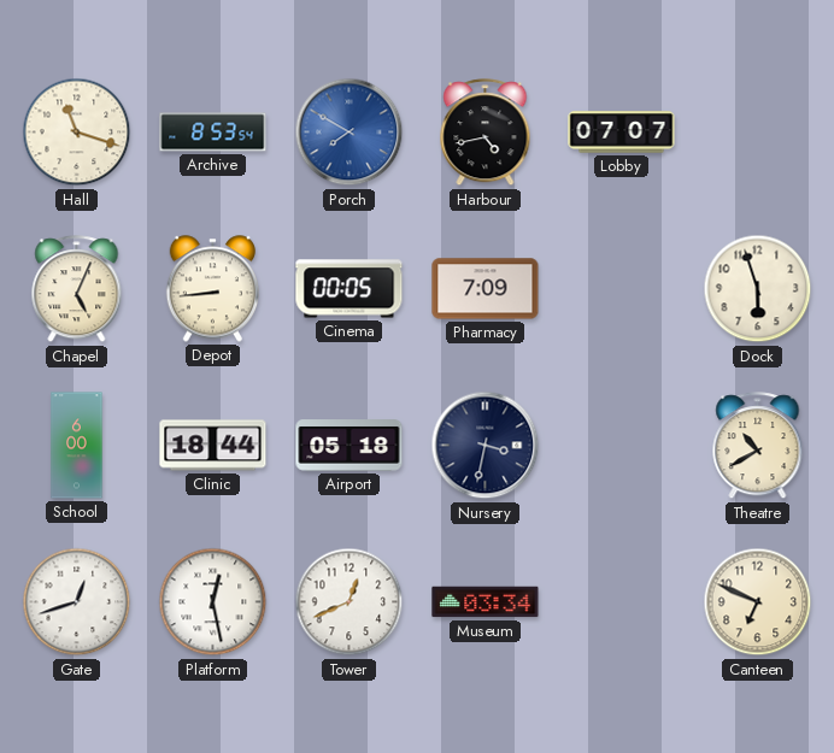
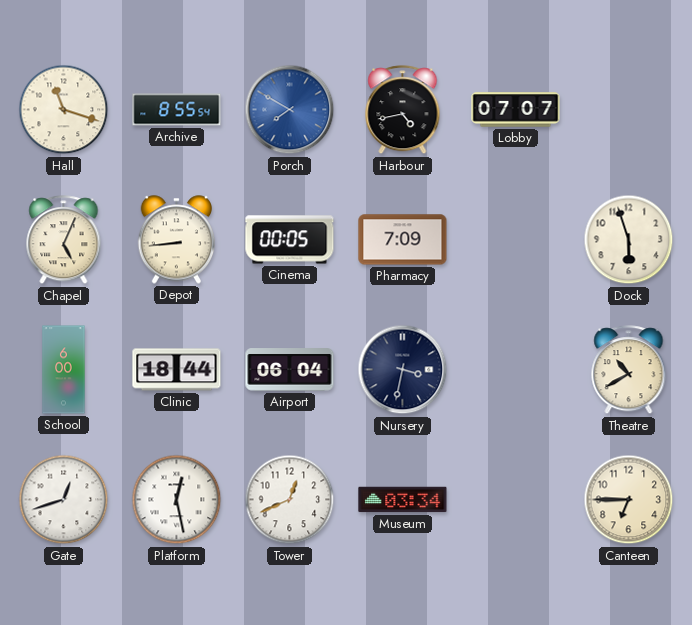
Archive: 8:53 -> 8:55 (177, 110)
Airport: 05:18 -> 06:04 (290, 370)
Canteen: 6:49 -> 6:45 (629, 500)
